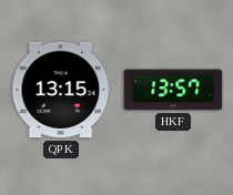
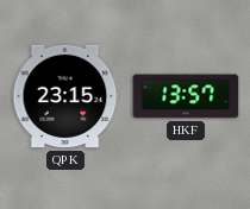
QPK: 13:15 -> 23:15 (65, 96)
